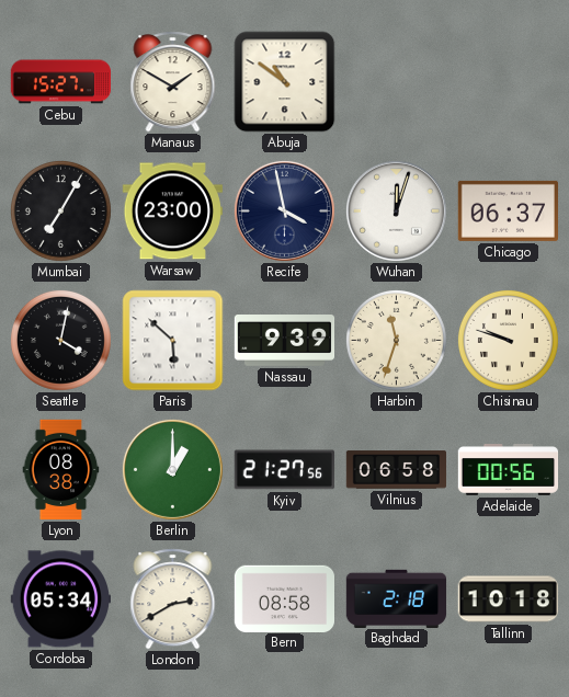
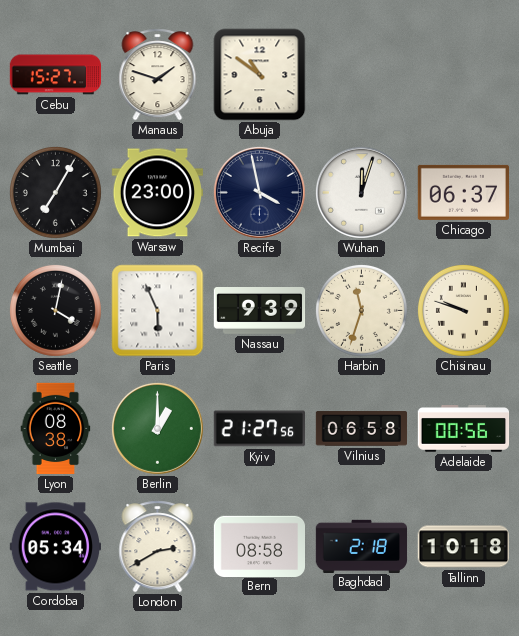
Manaus: 1:50 -> 1:48 (158, 75)
Paris: 5:52 -> 5:56 (158, 311)
